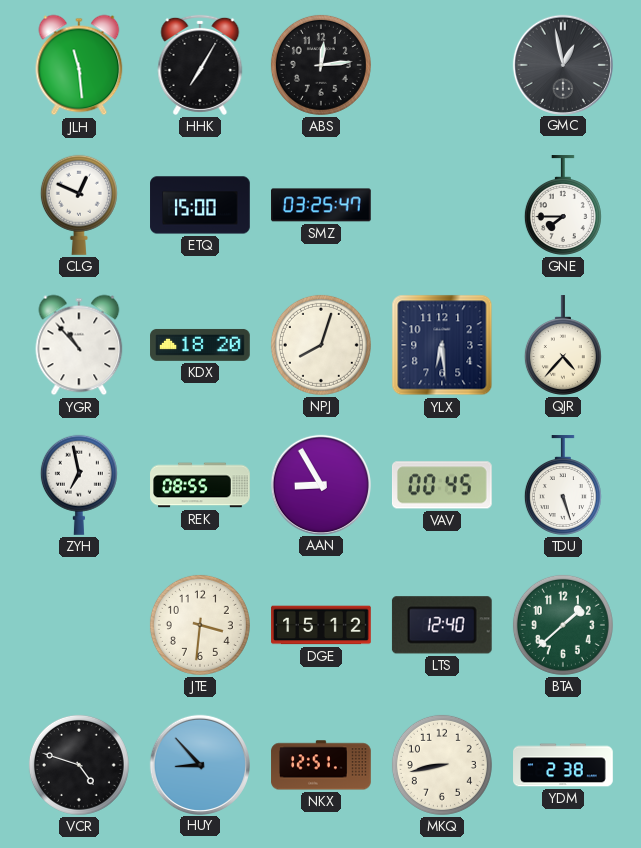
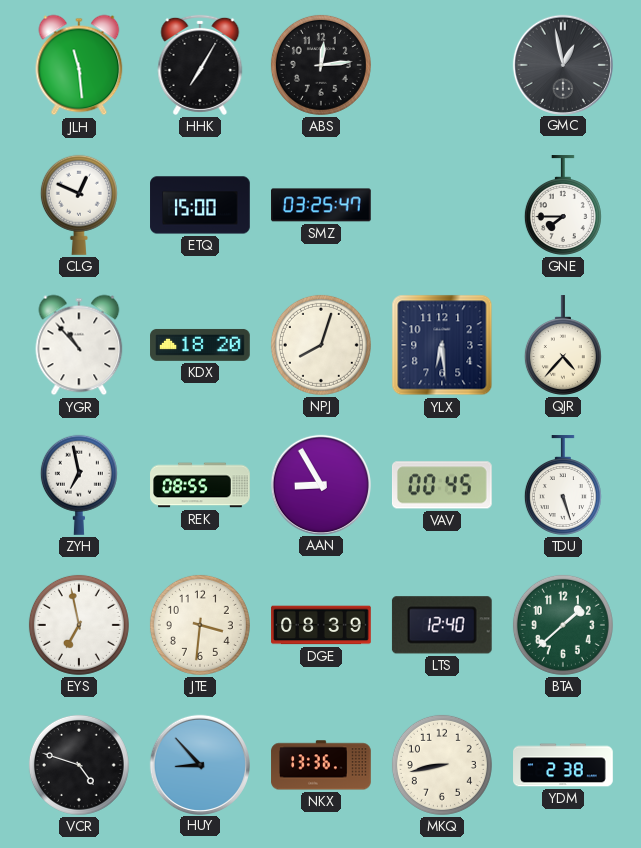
EYS: none -> 6:58 (79, 625)
DGE: 15:12 -> 08:39 (321, 625)
NKX: 12:51 -> 13:36 (321, 765)
